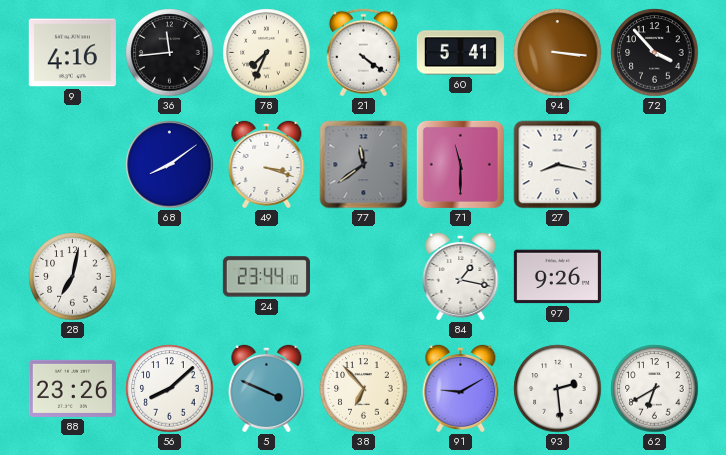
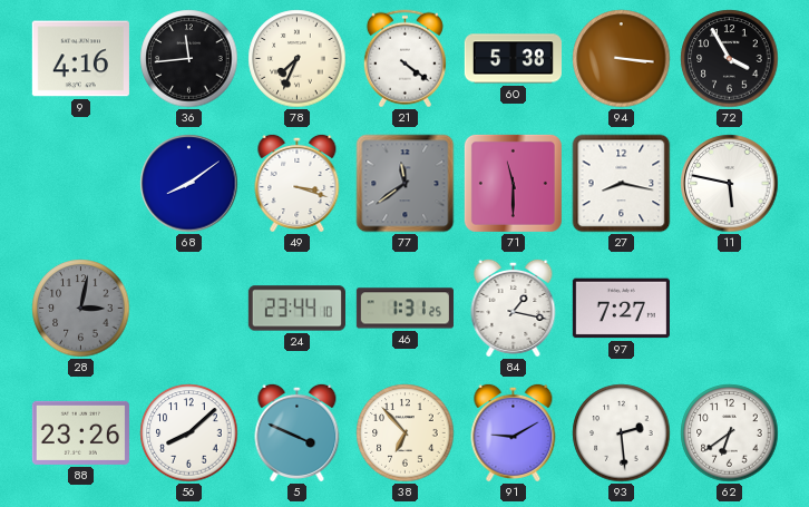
60: 5:41 -> 5:38 (513, 59)
72: 3:53 -> 3:55 (730, 59)
11: none -> 5:47 (730, 184)
28: 7:02 -> 3:02 (81, 309)
28 dial: white -> grey (81, 309)
46: none -> 1:31 (405, 309)
97: 9:26 -> 7:27 (621, 309)
62: 6:40 -> 6:39 (730, 433)
